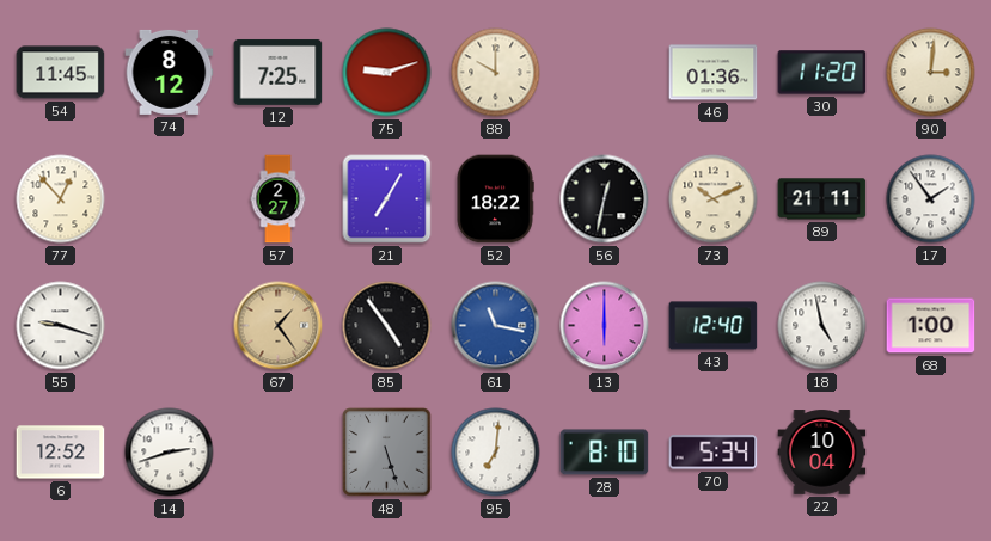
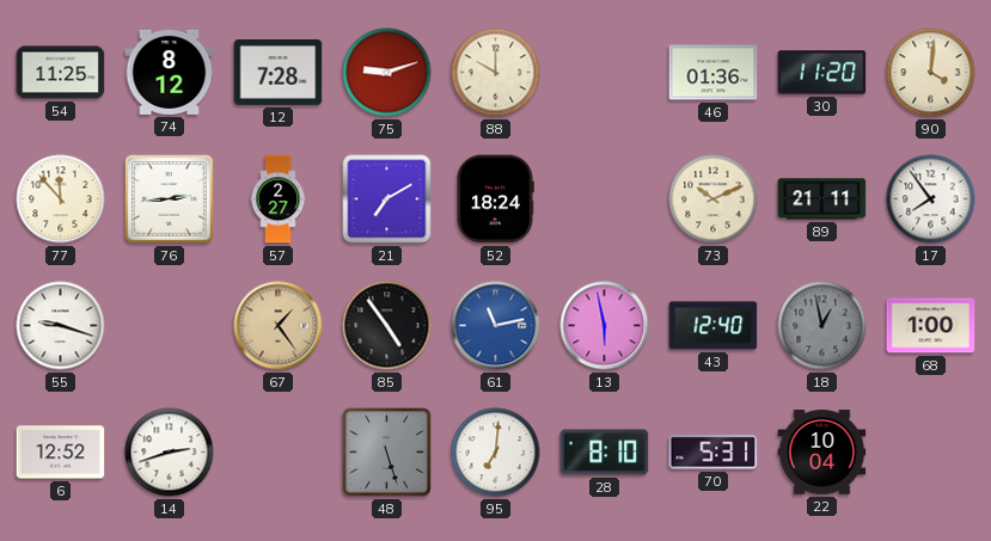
54: 11:45 -> 11:25 (61, 73)
12: 7:25 -> 7:28 (279, 73)
90: 3:01 -> 4:01 (931, 73)
77: 12:53 -> 11:53 (61, 199)
76: none -> 2:44 (170, 199)
21: 7:05 -> 7:10 (387, 199)
52: 18:22 -> 18:24 (495, 199)
56: 12:32 -> none (605, 199)
17: 1:54 -> 7:54 (931, 199)
61: 11:17 -> 11:13 (496, 326)
13: 6:00 -> 5:58 (605, 326)
18: 4:58 -> 12:58 (822, 326)
18 dial: white -> grey (822, 326)
70: 5:34 -> 5:31 (714, 453)
